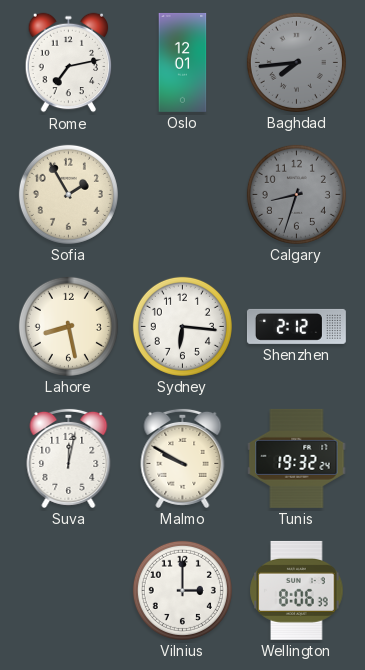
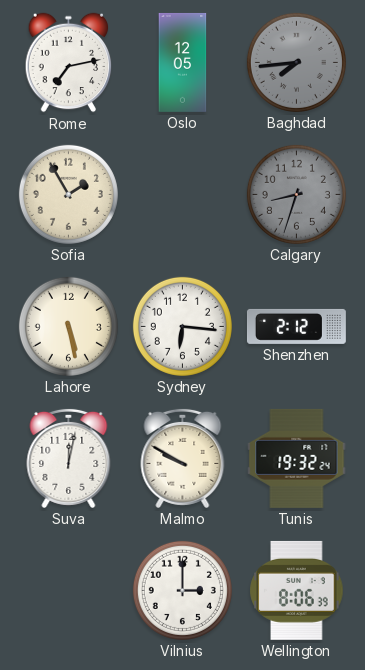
Oslo: 12:01 -> 12:05 (183, 62)
Lahore: 8:28 -> 5:28 (68, 326)
